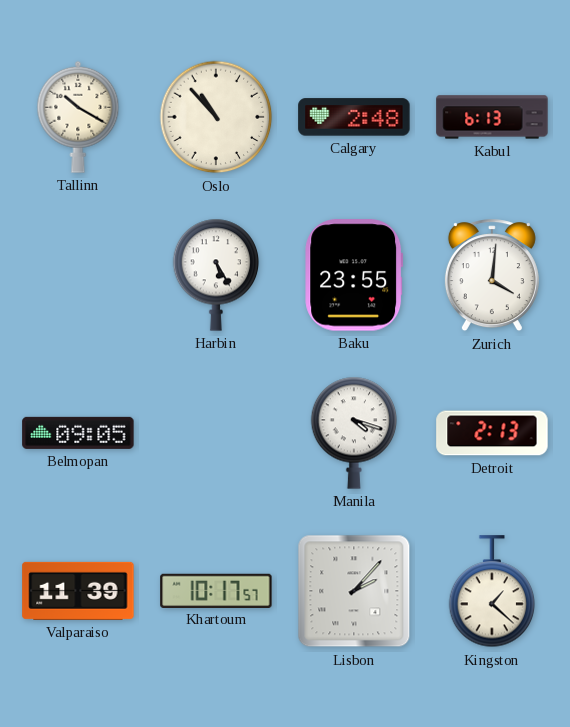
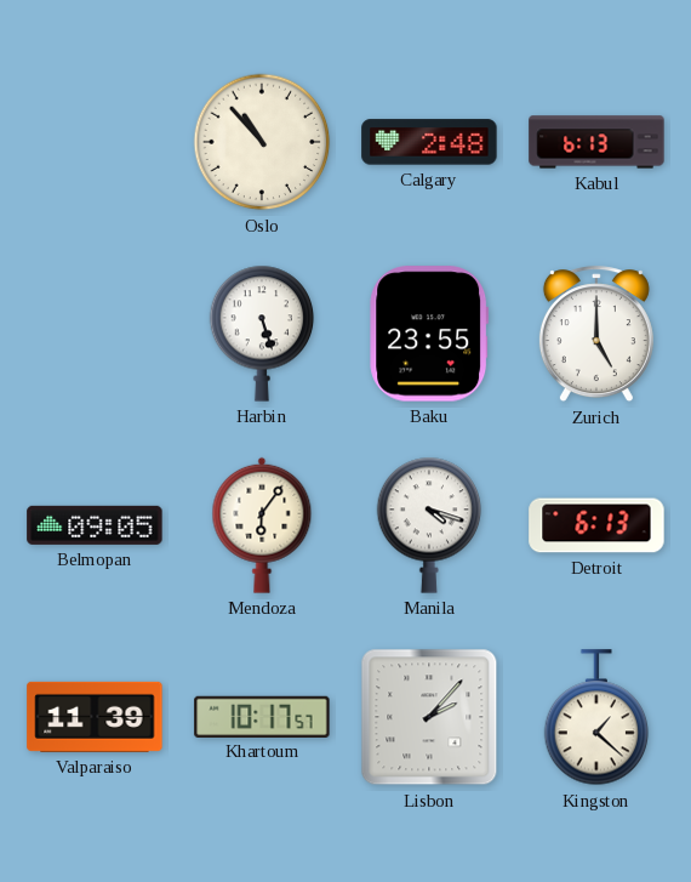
Tallinn: 10:20 -> none (78, 117)
Harbin: 5:25 -> 5:27 (262, 334)
Zurich: 4:01 -> 5:00 (596, 335)
Mendoza: none -> 6:06 (262, 525)
Detroit: 2:13 -> 6:13 (596, 525)
